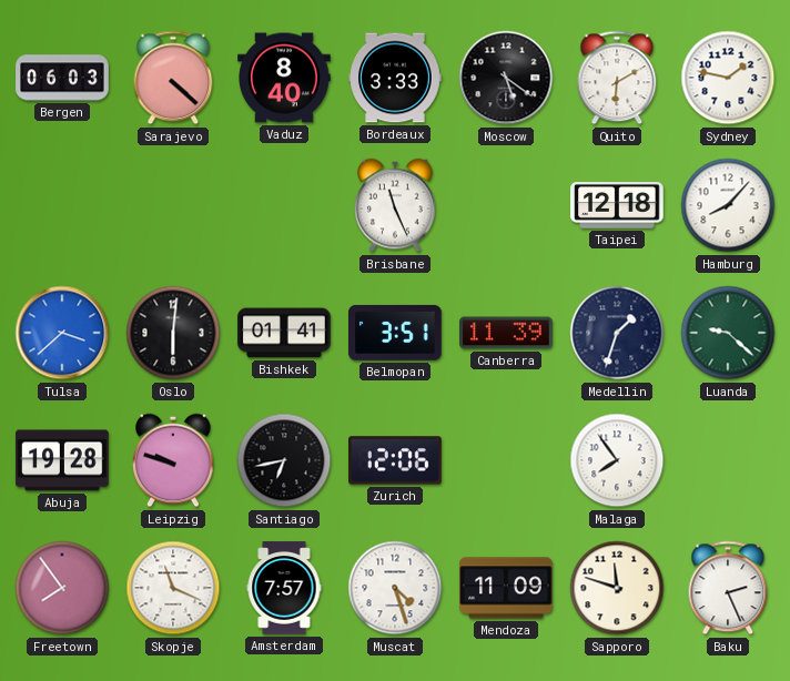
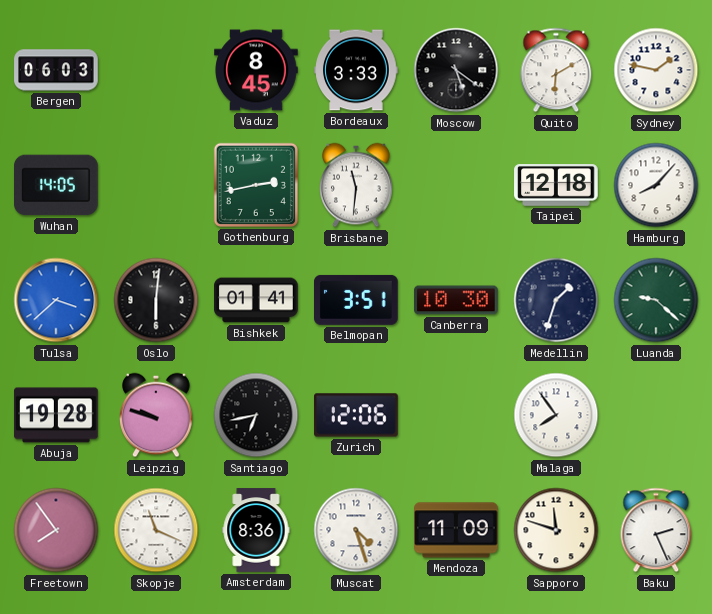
Sarajevo: 4:22 -> none (173, 78)
Vaduz: 8:40 -> 8:45 (256, 70)
Wuhan: none -> 14:05 (57, 185)
Gothenburg: none -> 2:43 (256, 185)
Brisbane: 11:26 -> 11:31 (356, 185)
Canberra: 11:39 -> 10:30 (456, 300)
Amsterdam: 7:57 -> 8:36 (256, 530)
